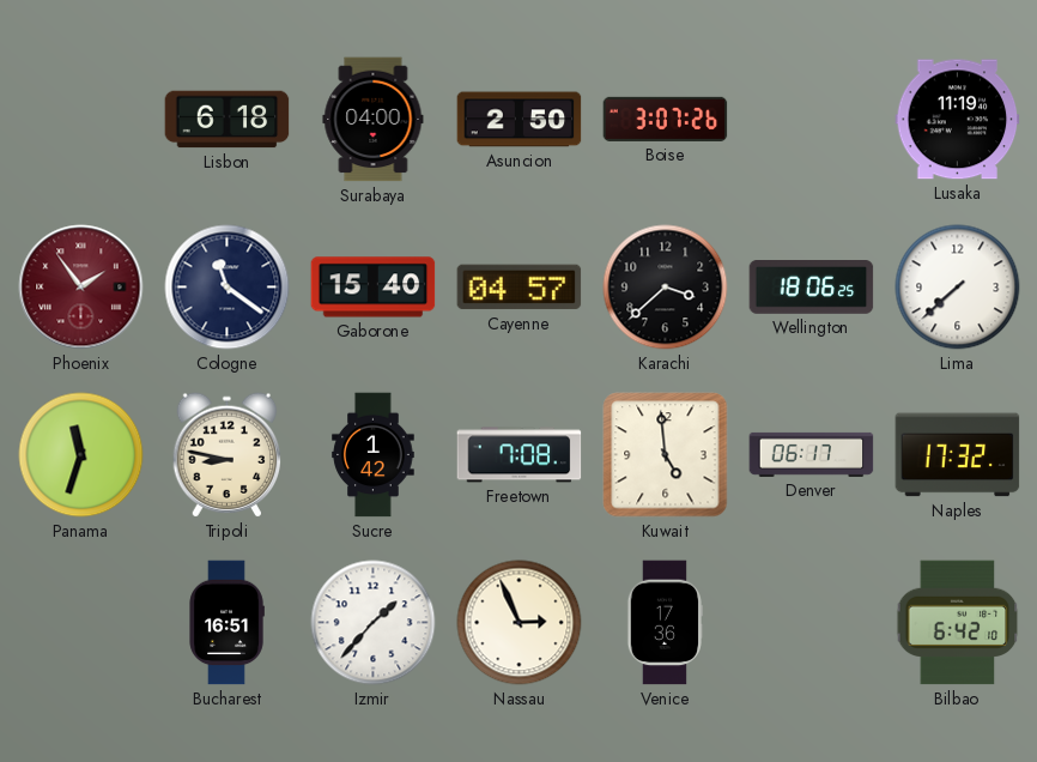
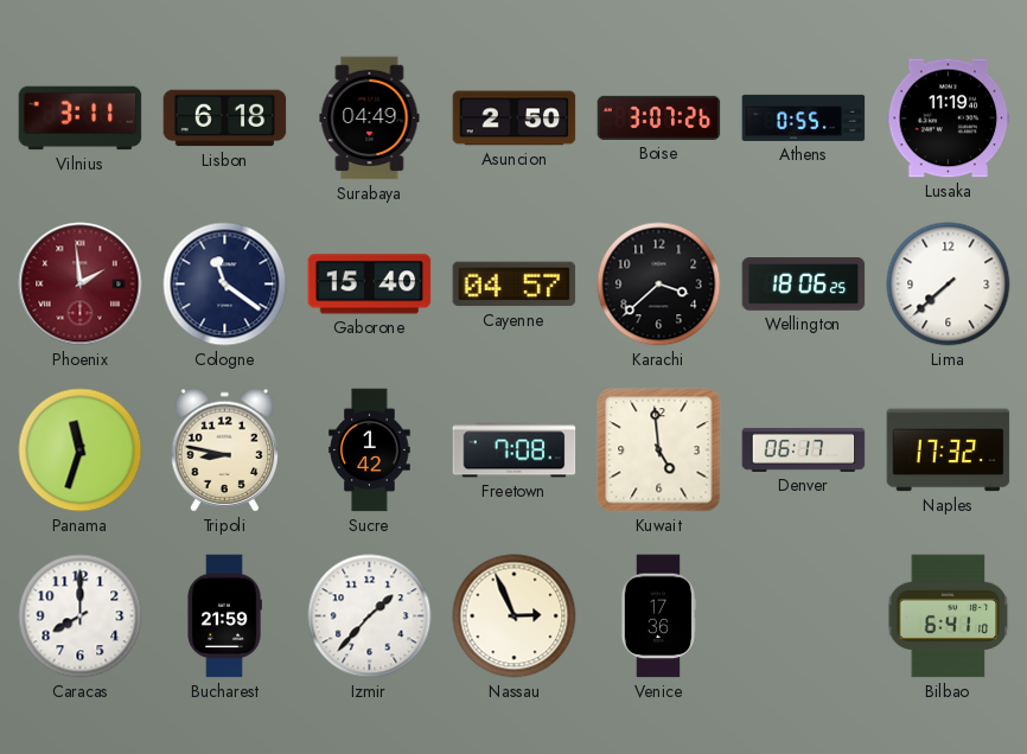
Vilnius: none -> 3:11 (81, 119)
Surabaya: 04:00 -> 04:49 (370, 119)
Athens: none -> 0:55 (804, 117)
Phoenix: 1:54 -> 1:59 (81, 285)
Caracas: none -> 8:00 (81, 616)
Bucharest: 16:51 -> 21:59 (224, 616)
Bilbao: 6:42 -> 6:41 (949, 616)
